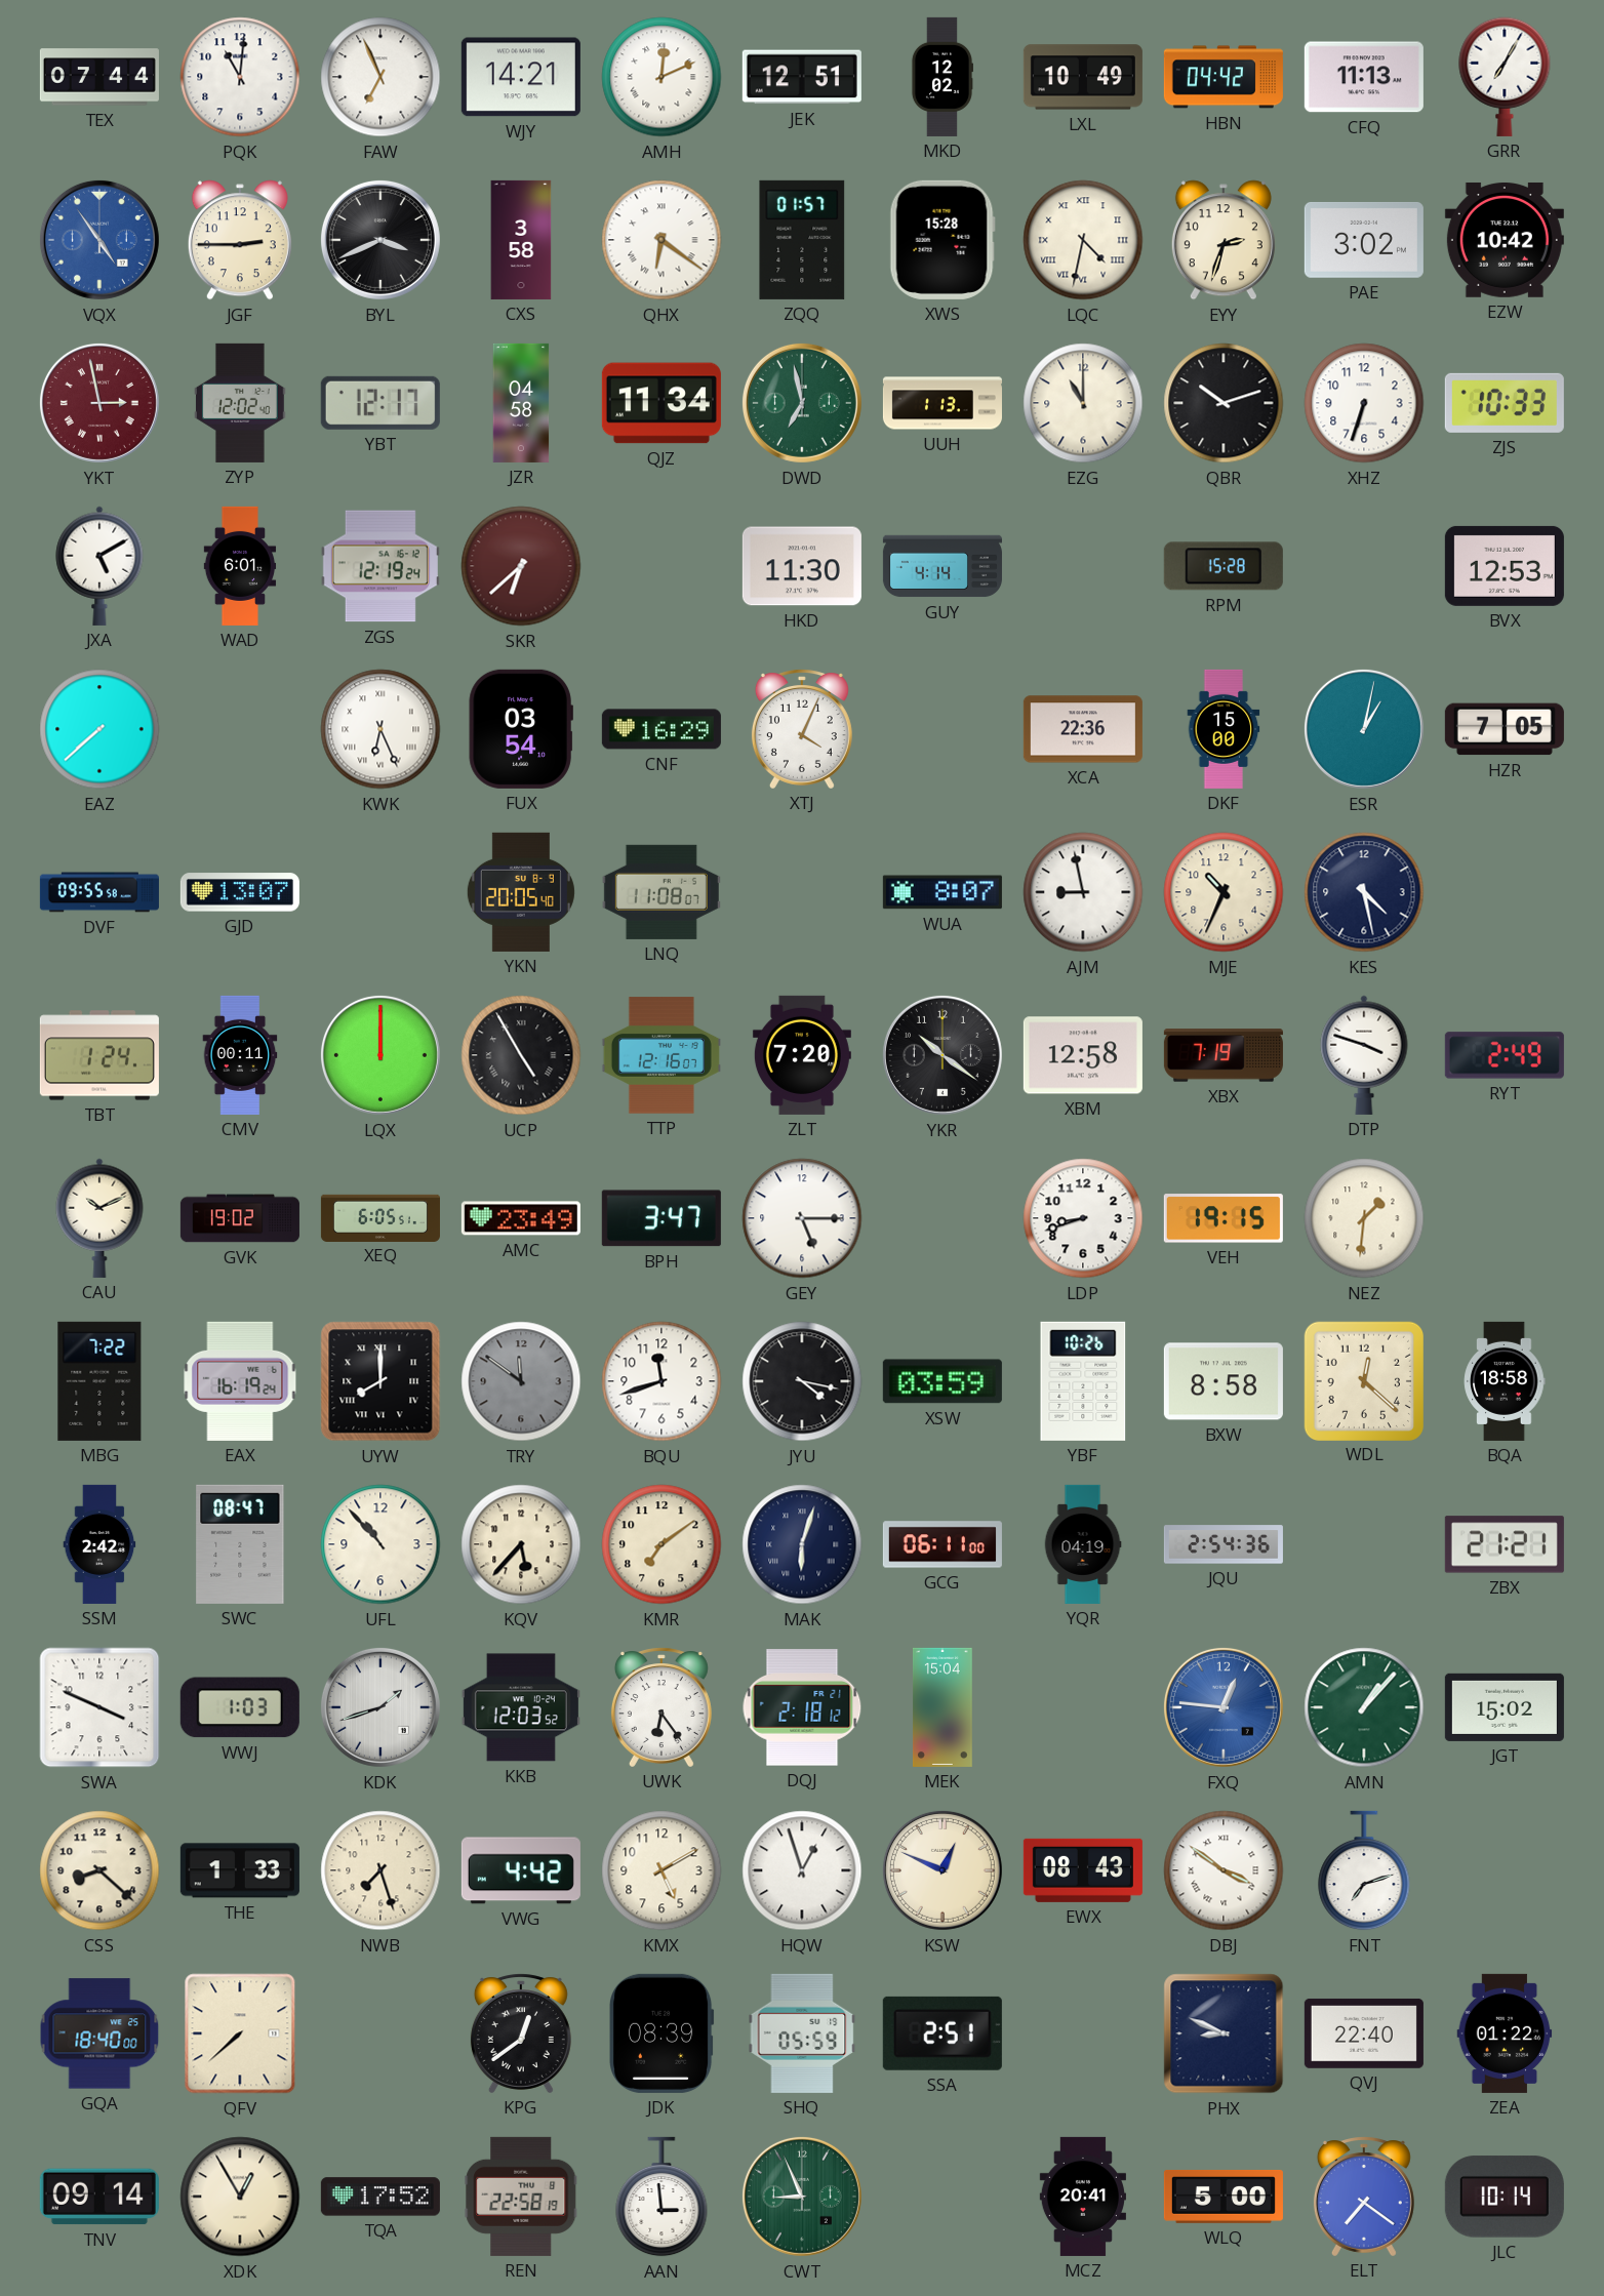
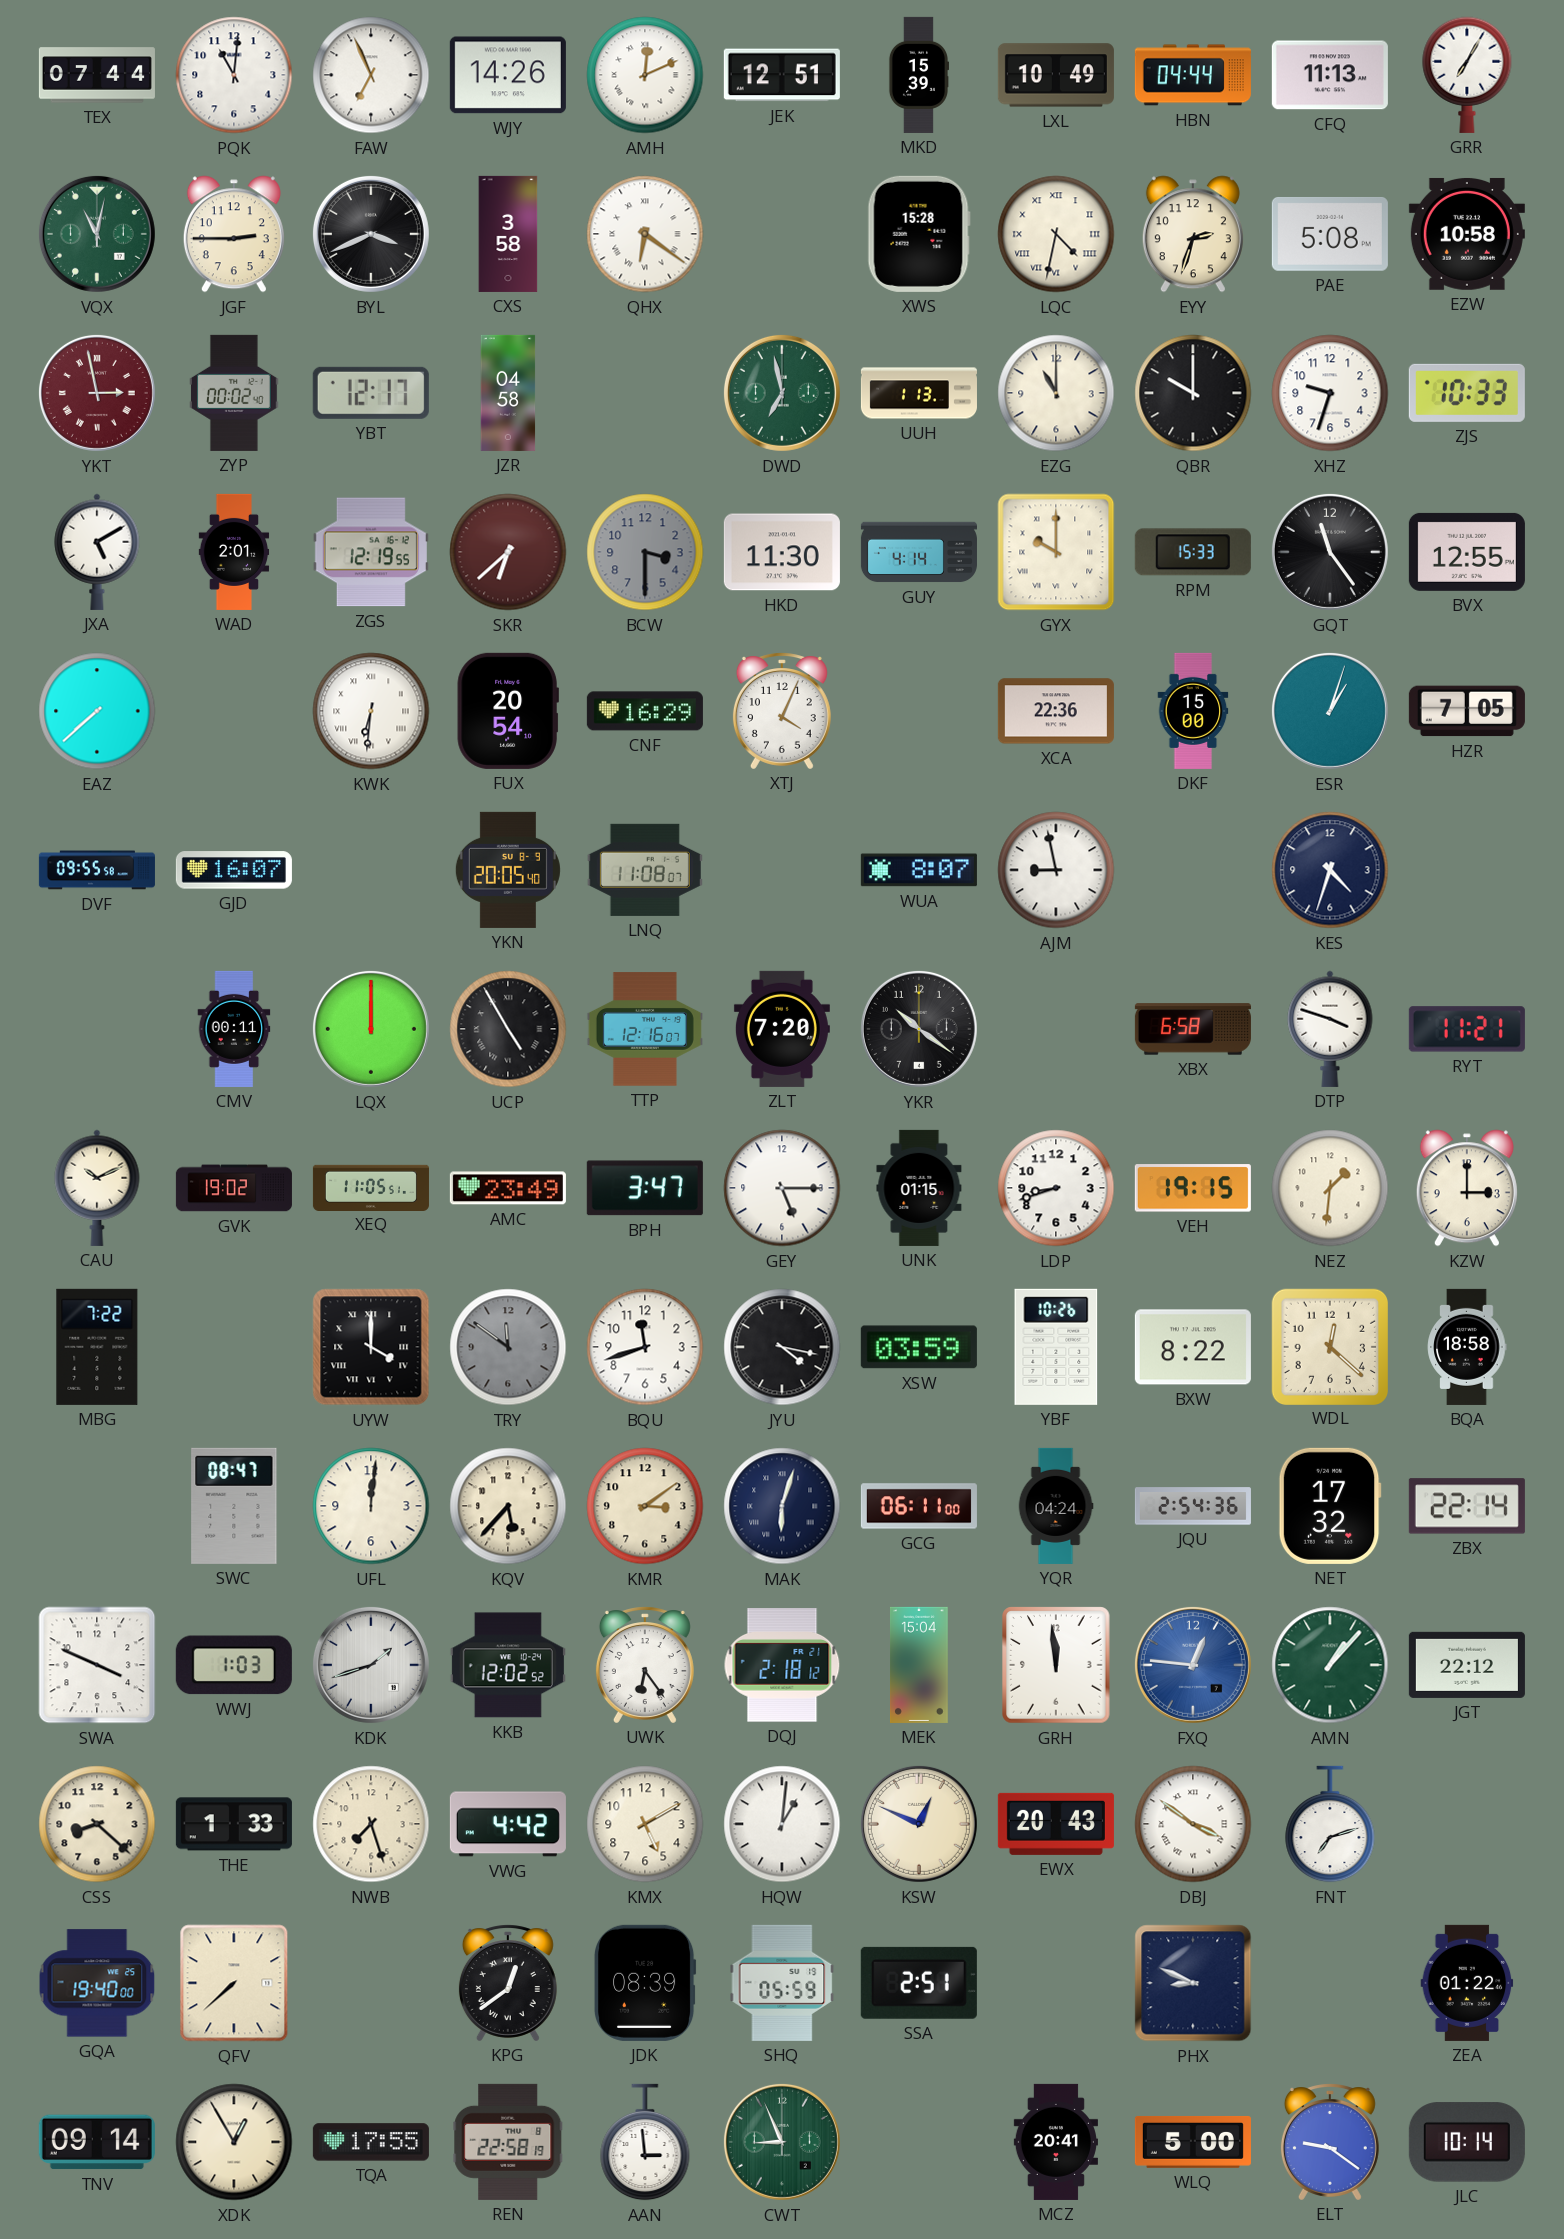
WJY: 14:21 -> 14:26 (508, 75)
MKD: 12:02 -> 15:39 (918, 75)
HBN: 04:42 -> 04:44 (1193, 75)
VQX: 4:54 -> 11:02 (97, 234)
VQX dial: blue -> green (97, 234)
ZQQ: 01:57 -> none (802, 240)
PAE: 3:02 -> 5:08 (1330, 234)
EZW: 10:42 -> 10:58 (1467, 234)
ZYP: 12:02 -> 00:02 (235, 393)
QJZ: 11:34 -> none (661, 403)
QBR: 10:12 -> 10:00 (1193, 393)
XHZ: 6:33 -> 9:33 (1330, 393)
WAD: 6:01 -> 2:01 (234, 552)
ZGS: 12:19:24 -> 12:19:55 (371, 552)
BCW: none -> 3:30 (645, 552)
GYX: none -> 10:00 (1056, 552)
RPM: 15:28 -> 15:33 (1193, 552)
GQT: none -> 11:24 (1330, 552)
BVX: 12:53 -> 12:55 (1467, 552)
KWK: 6:26 -> 6:31 (371, 711)
FUX: 03:54 -> 20:54 (508, 711)
ESR: 1:02 -> 1:03 (1330, 711)
GJD: 13:07 -> 16:07 (234, 870)
MJE: 10:34 -> none (1224, 892)
KES: 4:28 -> 4:33 (1330, 870)
TBT: 1:24 -> none (99, 1055)
XBM: 12:58 -> none (1083, 1055)
XBX: 7:19 -> 6:58 (1193, 1029)
RYT: 2:49 -> 11:21 (1467, 1029)
XEQ: 6:05 -> 11:05 (371, 1187)
UNK: none -> 01:15 (919, 1188)
KZW: none -> 3:00 (1467, 1188)
EAX: 16:19 -> none (240, 1381)
UYW: 8:00 -> 4:00 (371, 1347)
BXW: 8:58 -> 8:22 (1193, 1347)
SSM: 2:42 -> none (99, 1544)
UFL: 10:53 -> 12:01 (371, 1506)
KMR: 7:09 -> 3:09 (645, 1506)
YQR: 04:19 -> 04:24 (1056, 1506)
NET: none -> 17:32 (1330, 1506)
ZBX: 21:21 -> 22:14 (1467, 1506)
KKB: 12:03 -> 12:02 (508, 1665)
GRH: none -> 11:59 (1056, 1665)
JGT: 15:02 -> 22:12 (1467, 1665)
HQW: 12:57 -> 1:01 (782, 1824)
EWX: 08:43 -> 20:43 (1056, 1824)
GQA: 18:40 -> 19:40 (97, 1983)
QVJ: 22:40 -> none (1364, 2033)
TQA: 17:52 -> 17:55 (371, 2142)
ELT: 7:21 -> 9:21 (1330, 2142)
